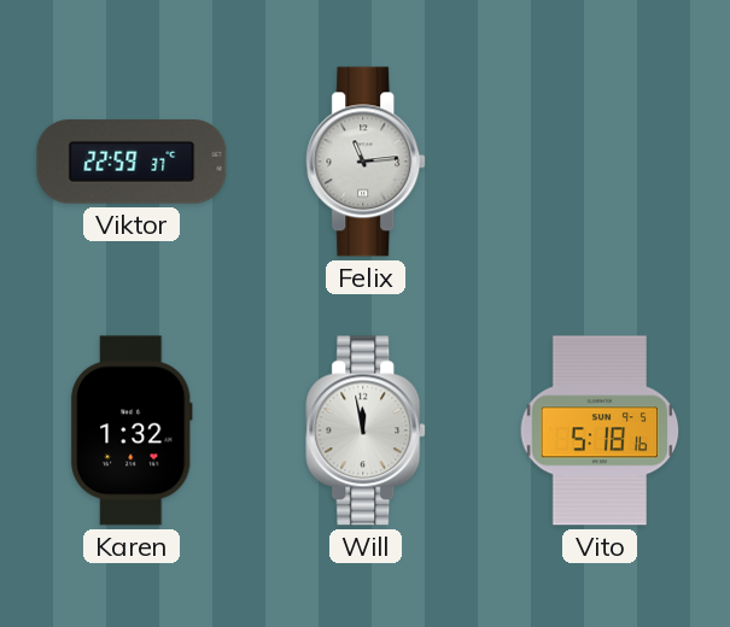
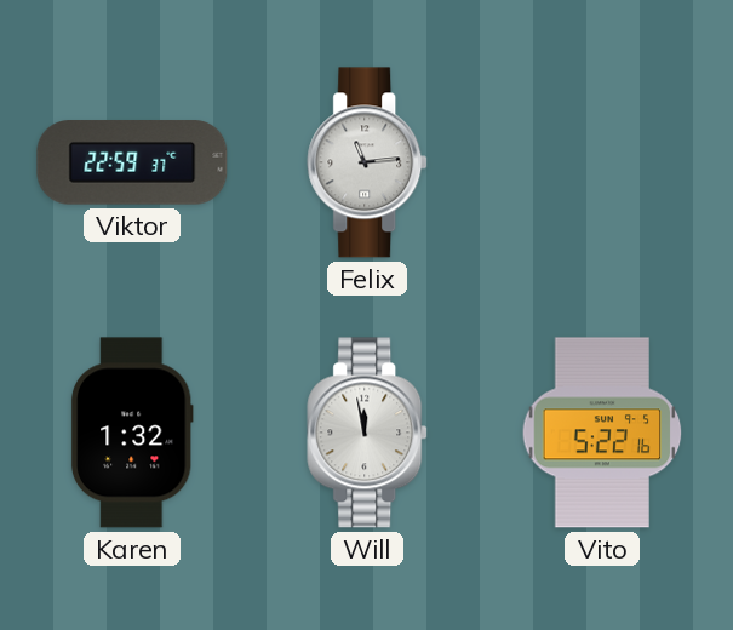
Vito: 5:18 -> 5:22 (602, 433)
